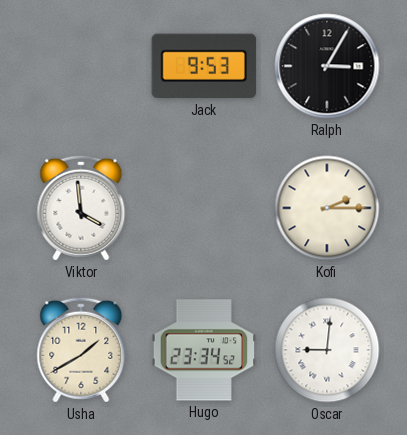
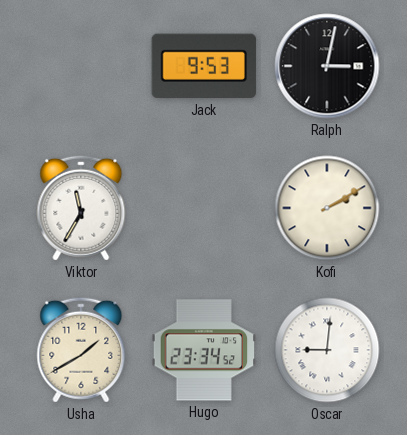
Ralph: 3:05 -> 3:02 (327, 66)
Viktor: 3:59 -> 11:35 (81, 208)
Kofi: 2:15 -> 2:10 (327, 208)
